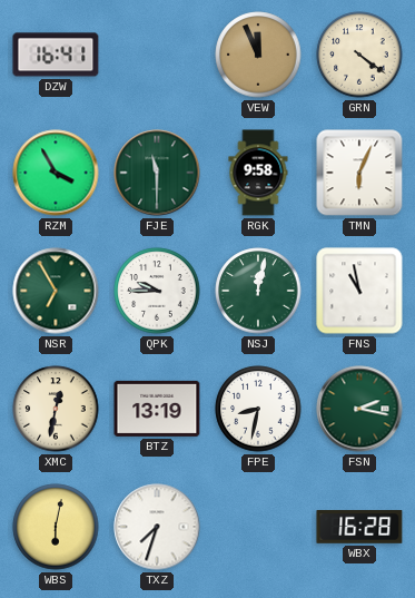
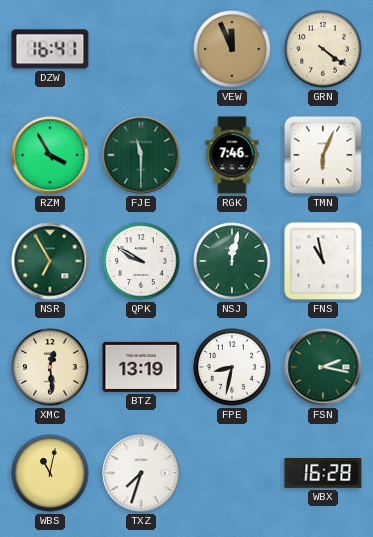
RGK: 9:58 -> 7:46 (232, 155)
QPK: 9:45 -> 9:50 (141, 261)
XMC: 12:32 -> 12:29 (50, 367)
WBS: 6:02 -> 11:02 (50, 473)
